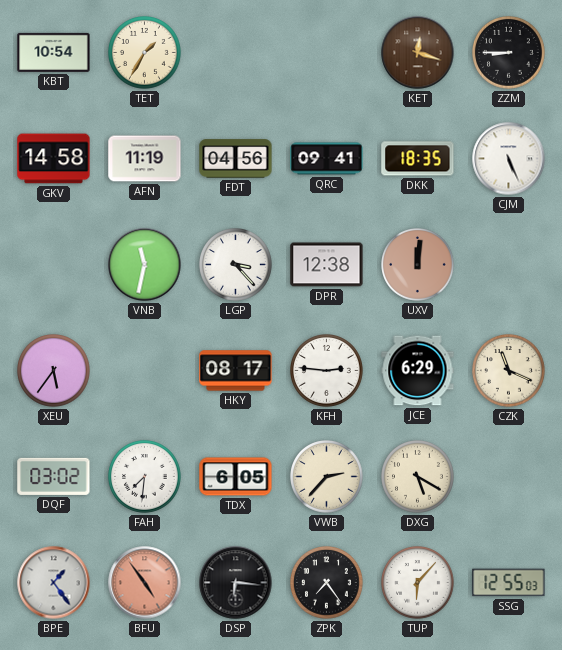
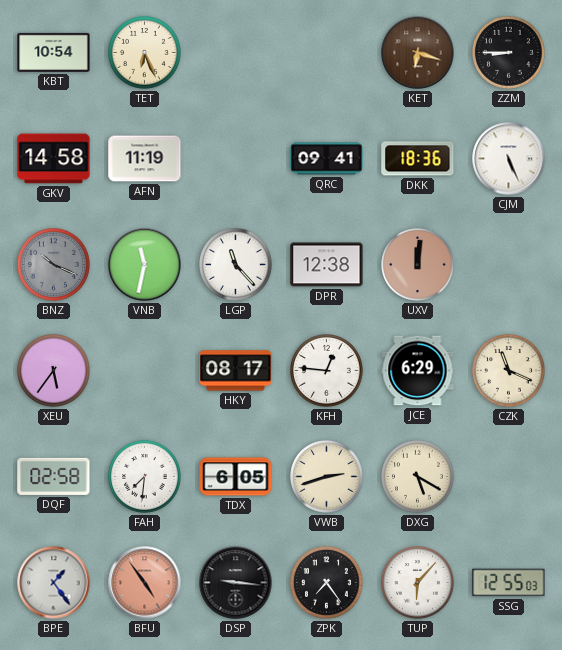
TET: 1:35 -> 6:26 (145, 53)
KET: 12:18 -> 6:18 (418, 53)
FDT: 04:56 -> none (236, 159)
DKK: 18:35 -> 18:36 (418, 159)
BNZ: none -> 10:19 (54, 265)
LGP: 3:23 -> 11:23 (236, 265)
KFH: 2:46 -> 12:46 (327, 371)
DQF: 03:02 -> 02:58 (54, 476)
VWB: 2:37 -> 2:42 (327, 477)
DSP: 6:16 -> 9:16 (236, 583)
